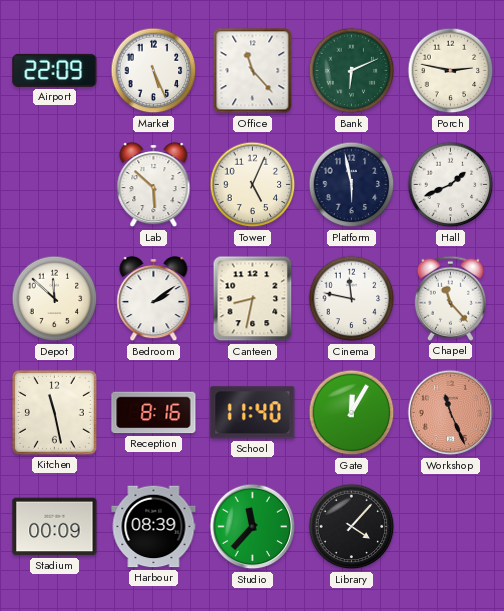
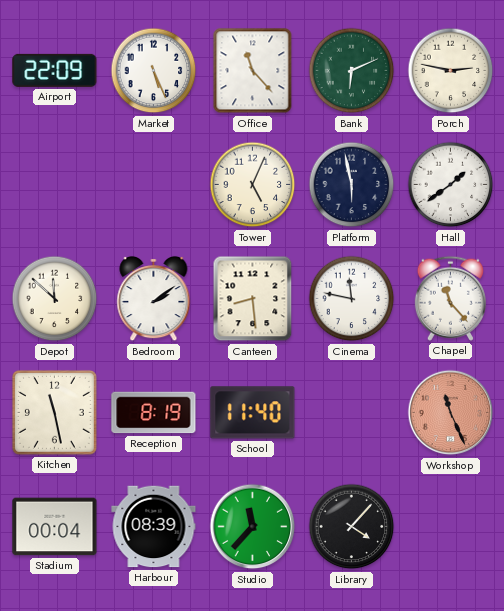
Lab: 5:52 -> none (154, 185)
Hall: 1:41 -> 1:39 (451, 185)
Canteen: 8:32 -> 8:29 (253, 299)
Reception: 8:16 -> 8:19 (154, 413)
Gate: 12:05 -> none (352, 413)
Stadium: 00:09 -> 00:04 (55, 527)
